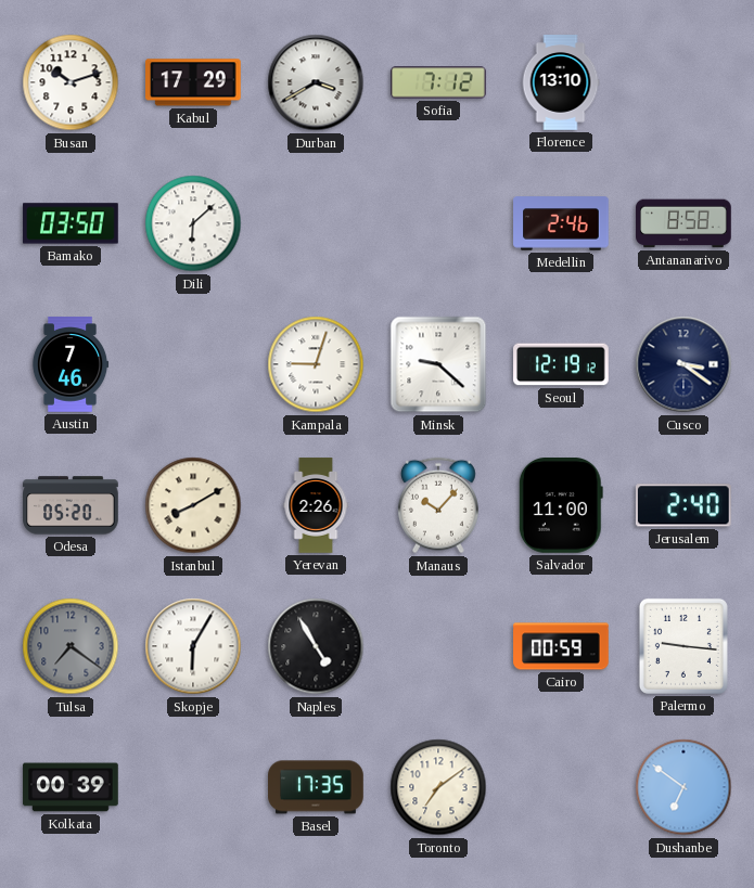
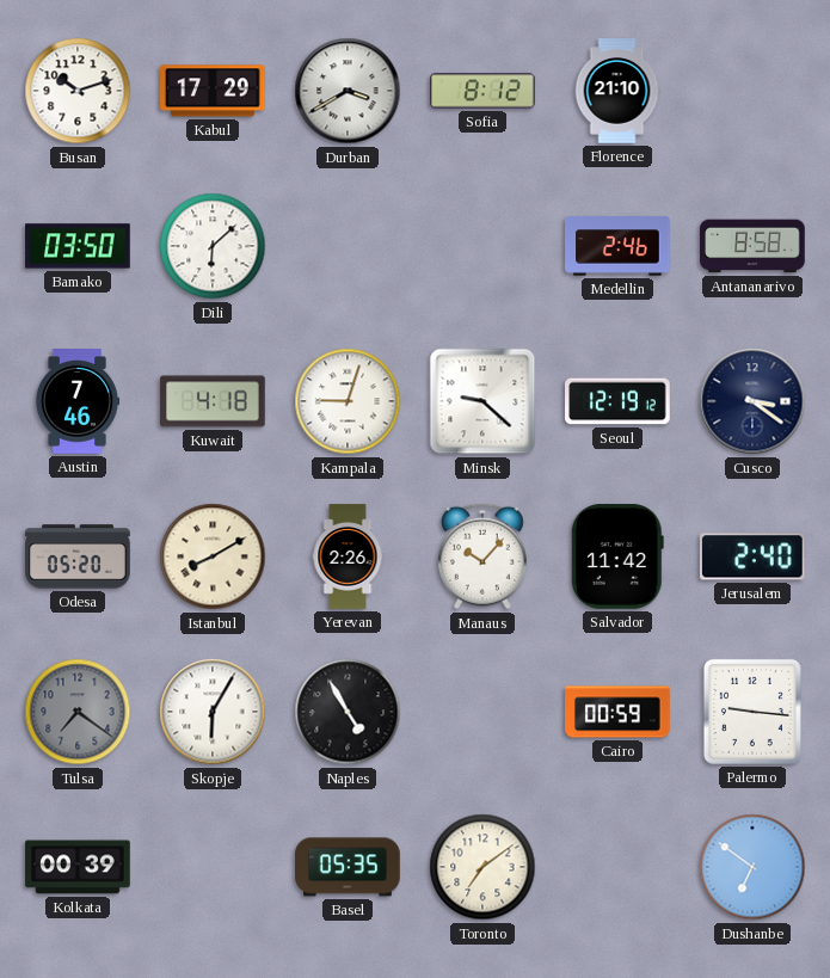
Sofia: 7:12 -> 8:12 (482, 91)
Florence: 13:10 -> 21:10 (617, 91)
Kuwait: none -> 4:18 (213, 401)
Salvador: 11:00 -> 11:42 (617, 558)
Basel: 17:35 -> 05:35 (348, 867)
